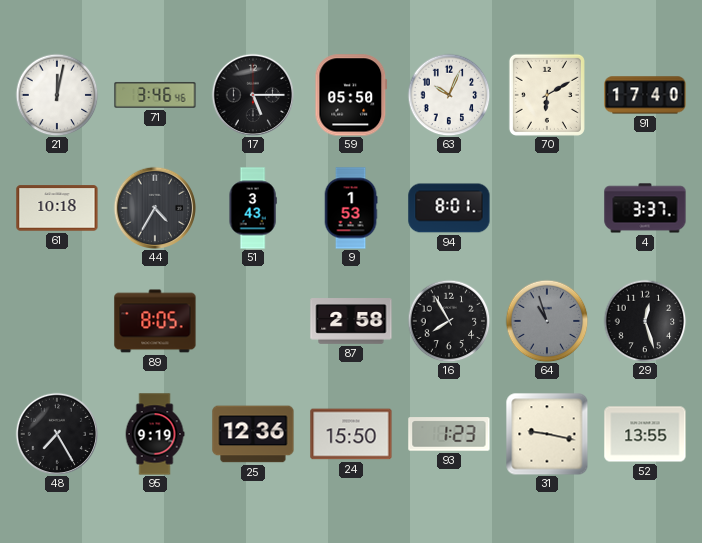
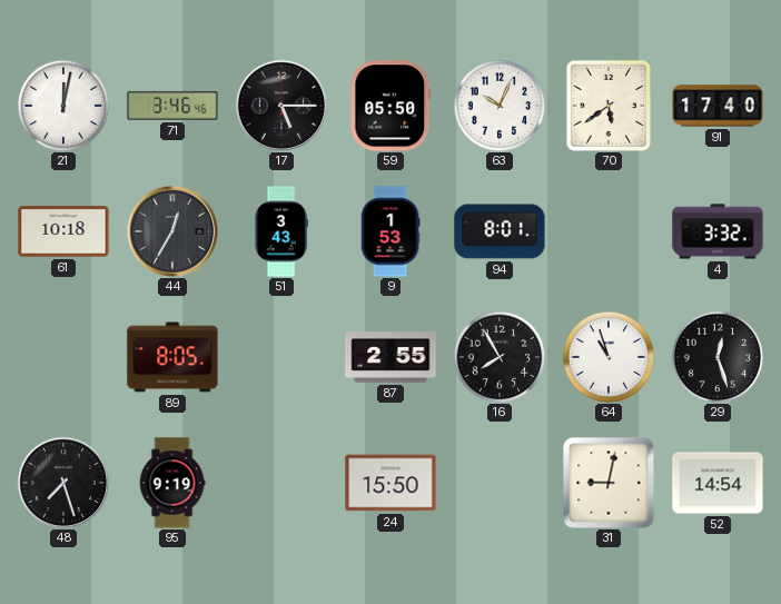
70: 6:10 -> 5:39 (609, 106)
44: 4:35 -> 12:35 (171, 230)
4: 3:37 -> 3:32 (718, 231)
87: 2:58 -> 2:55 (390, 357)
64 dial: grey -> white (609, 357)
48: 7:25 -> 7:27 (62, 482)
25: 12:36 -> none (253, 434)
93: 1:23 -> none (449, 434)
31: 9:17 -> 9:02 (609, 483)
52: 13:55 -> 14:54 (718, 483)
